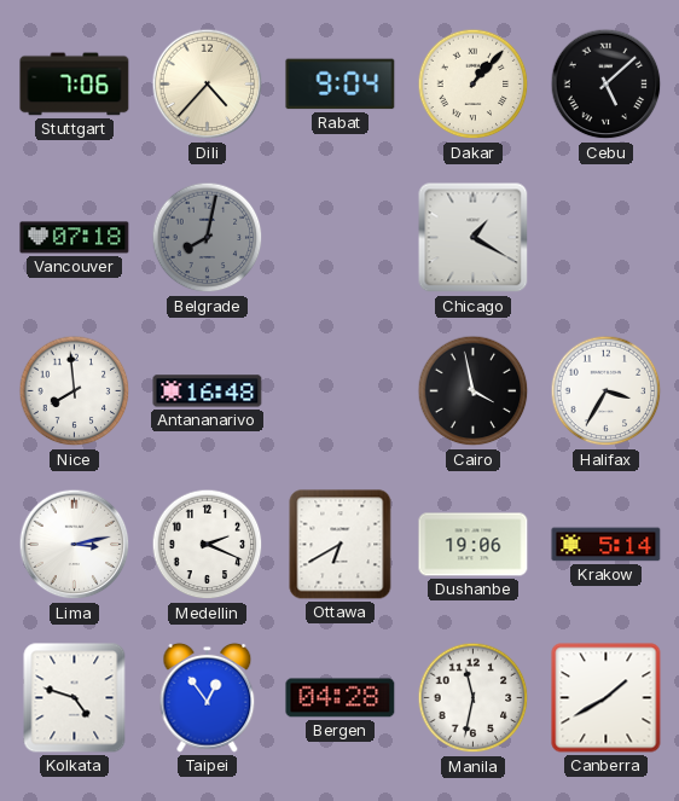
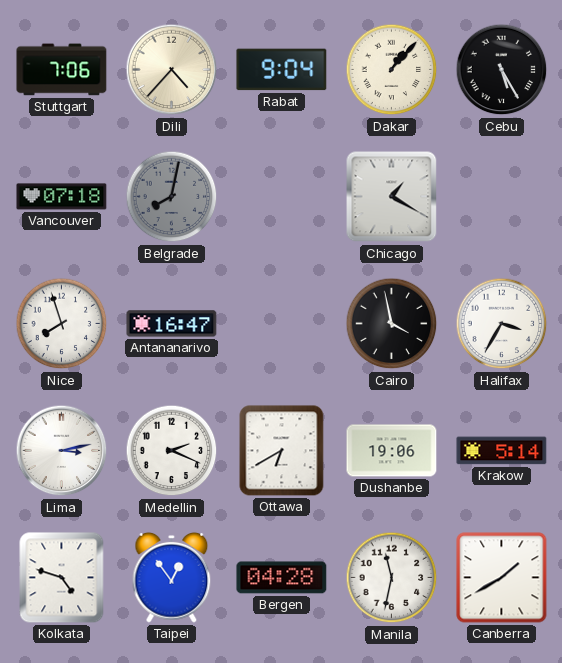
Cebu: 5:08 -> 5:25 (502, 70)
Nice: 7:59 -> 7:57 (62, 324)
Antananarivo: 16:48 -> 16:47 (172, 324)
